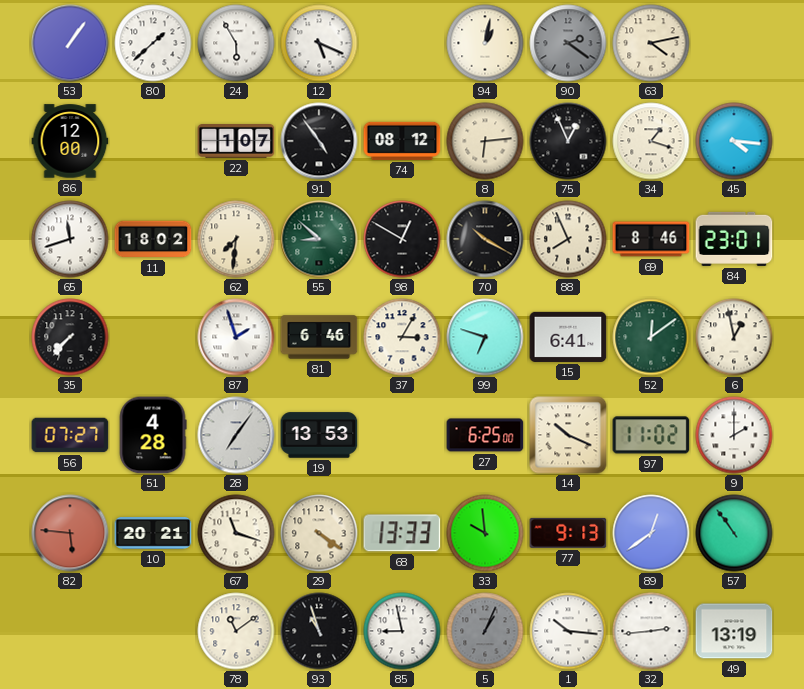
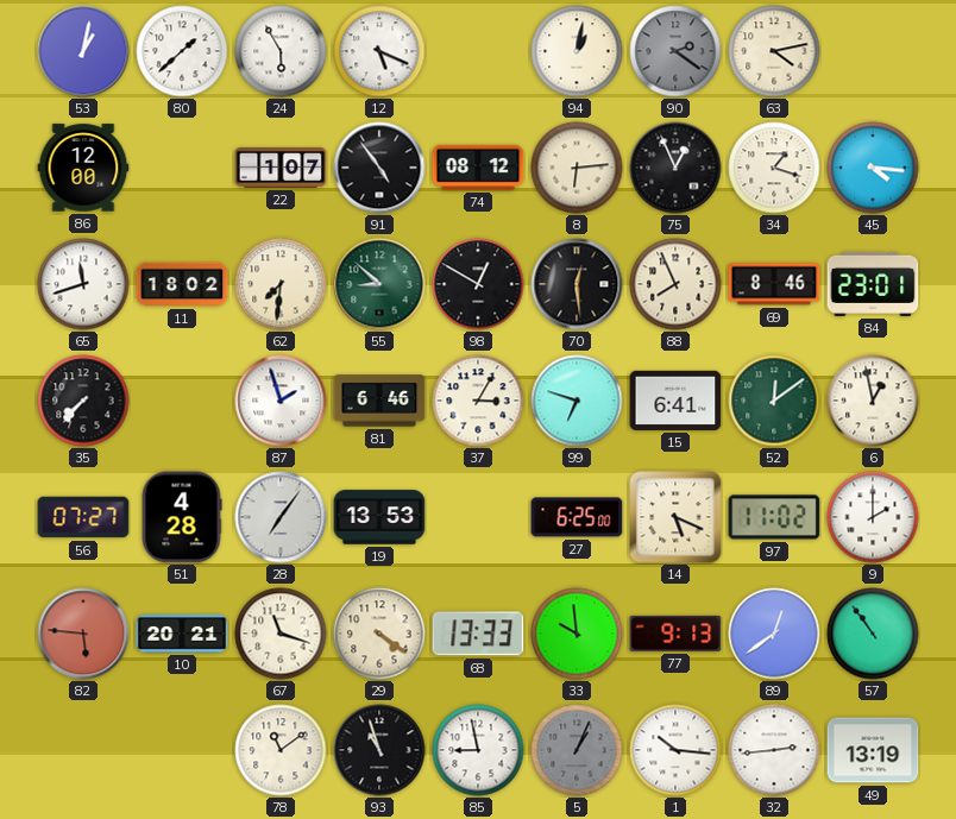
53: 1:06 -> 1:02 (83, 51)
70: 10:20 -> 12:29 (577, 284)
14: 10:19 -> 5:19 (675, 517)
